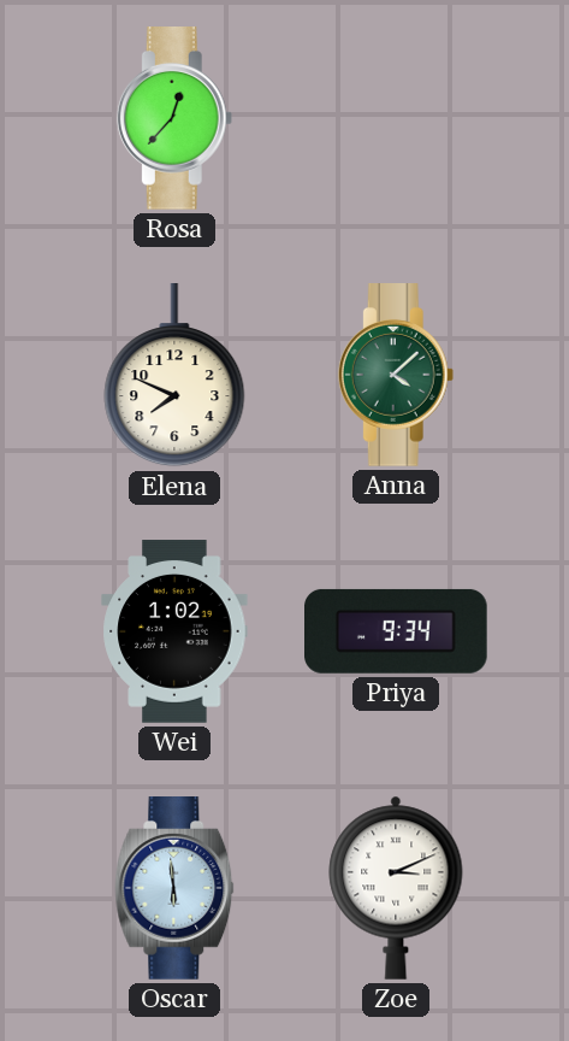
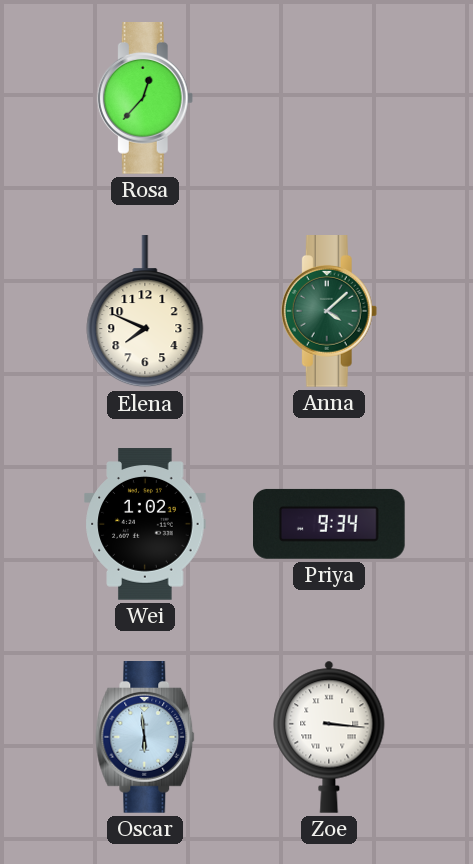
Zoe: 3:11 -> 3:16 (329, 737)
